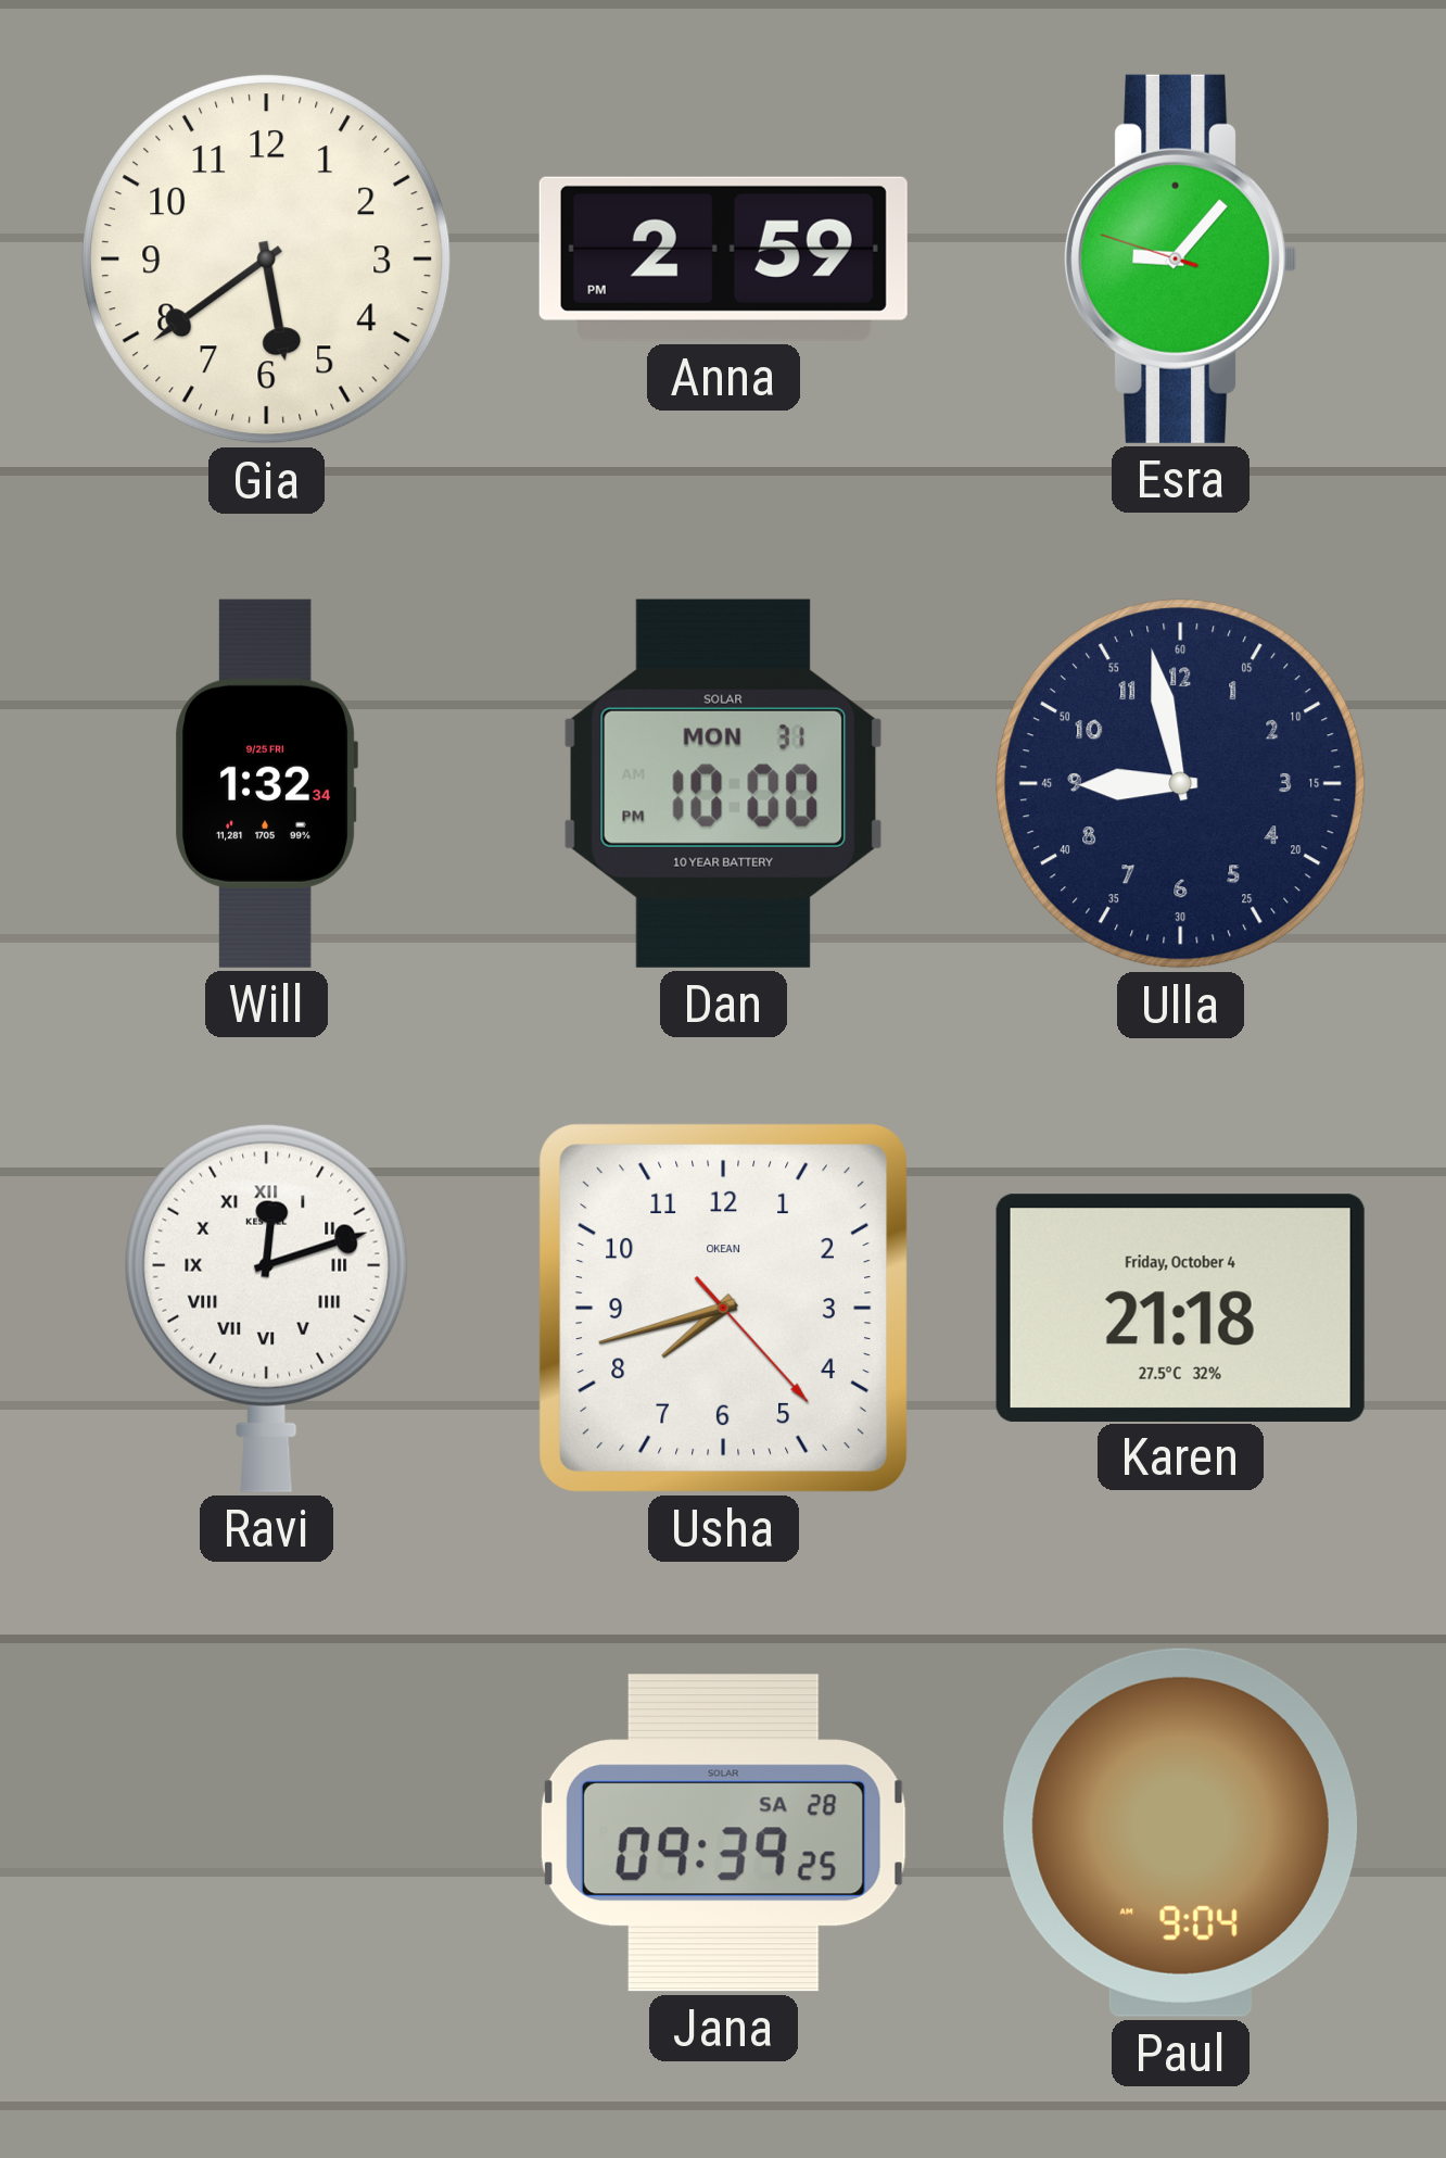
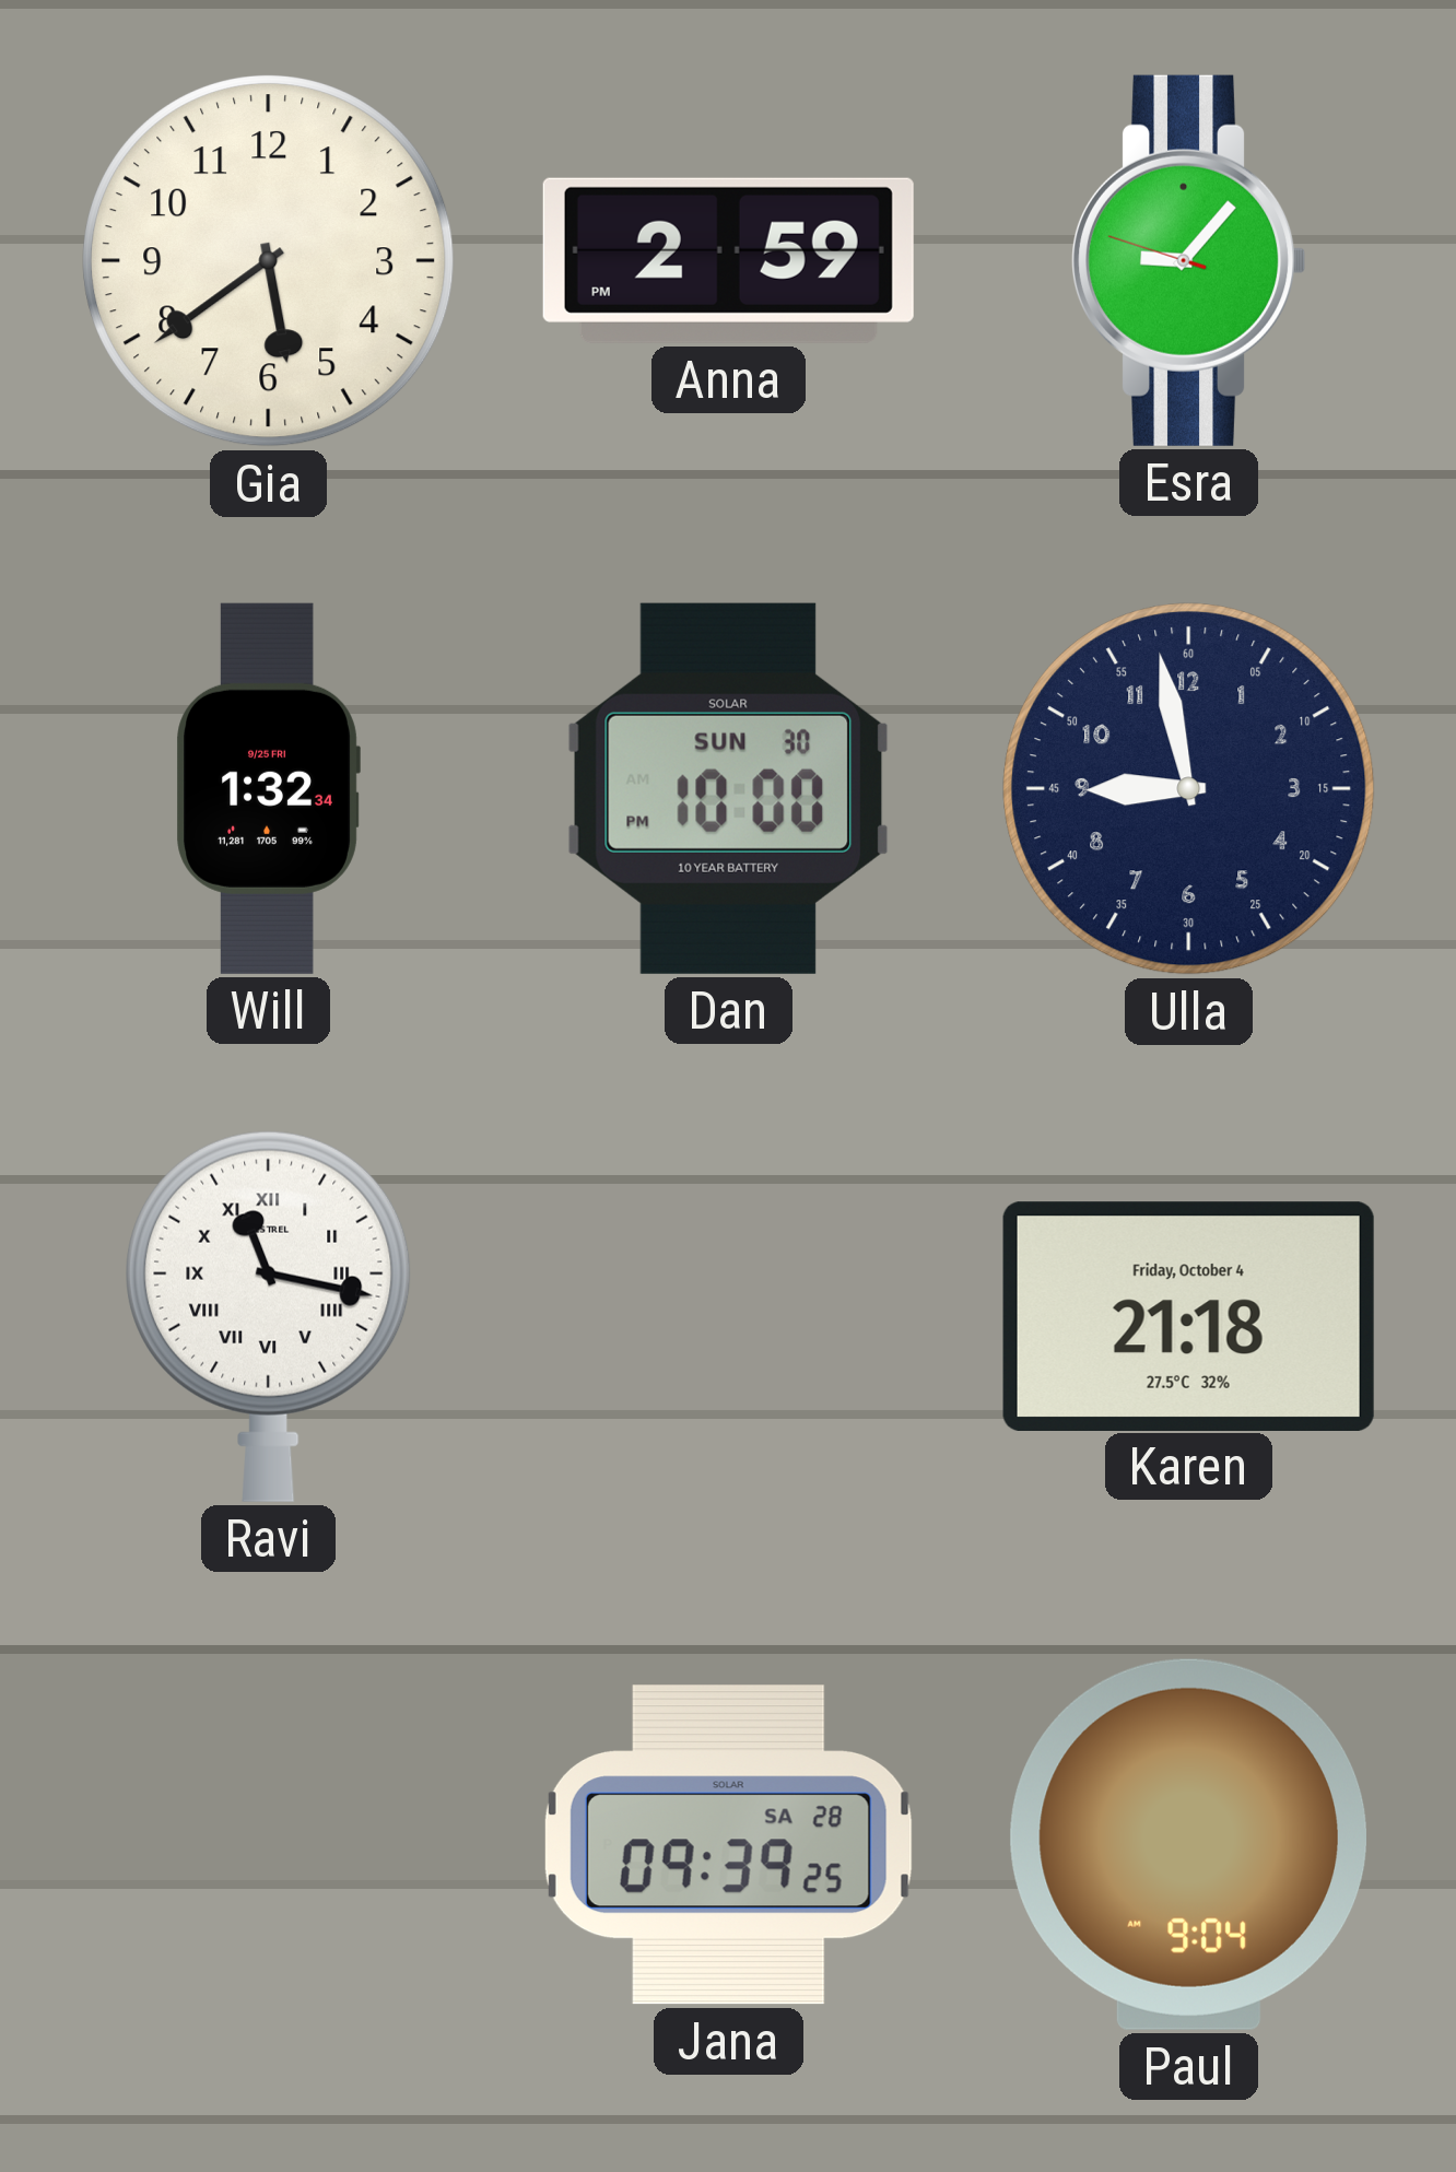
Dan date: MON 31 -> SUN 30 (729, 788)
Ravi: 12:12 -> 11:17 (269, 1316)
Usha: 7:42 -> none (723, 1308)
